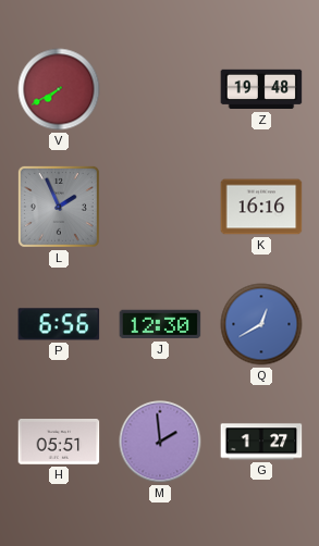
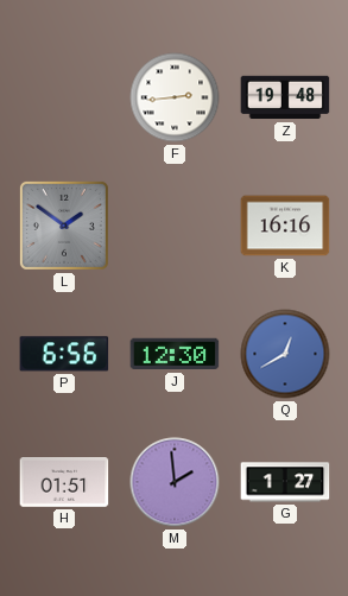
V: 7:40 -> none (59, 89)
F: none -> 2:44 (175, 97)
L: 1:56 -> 1:51 (64, 226)
H: 05:51 -> 01:51 (64, 483)
